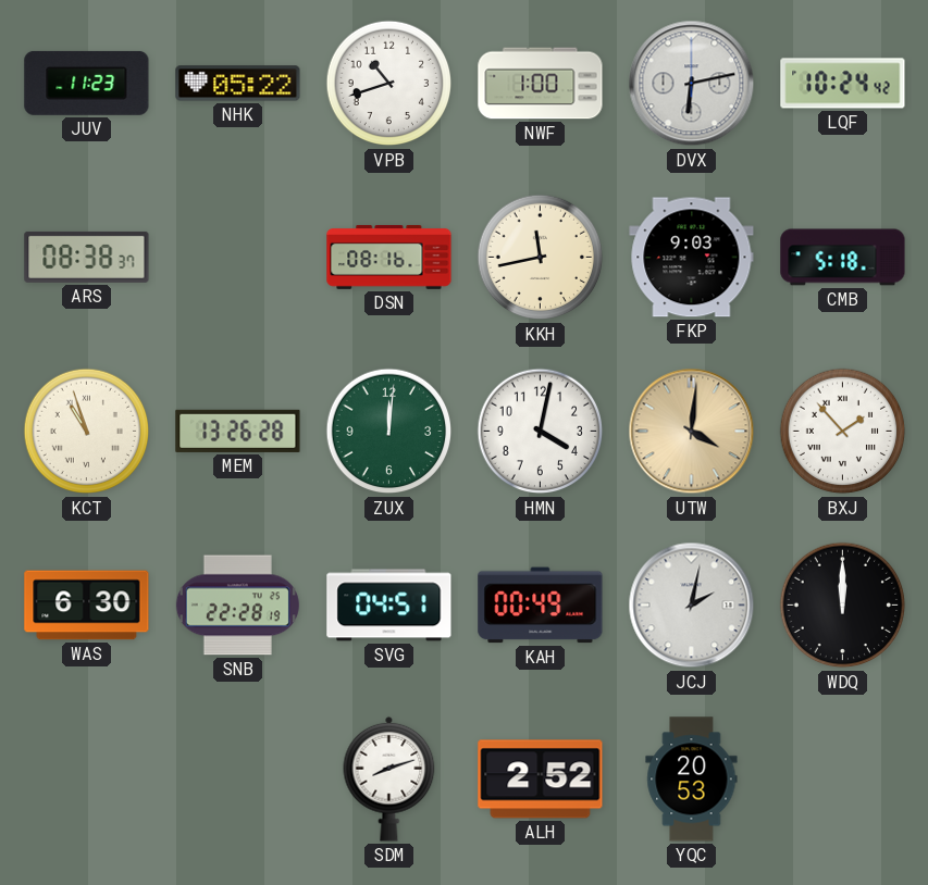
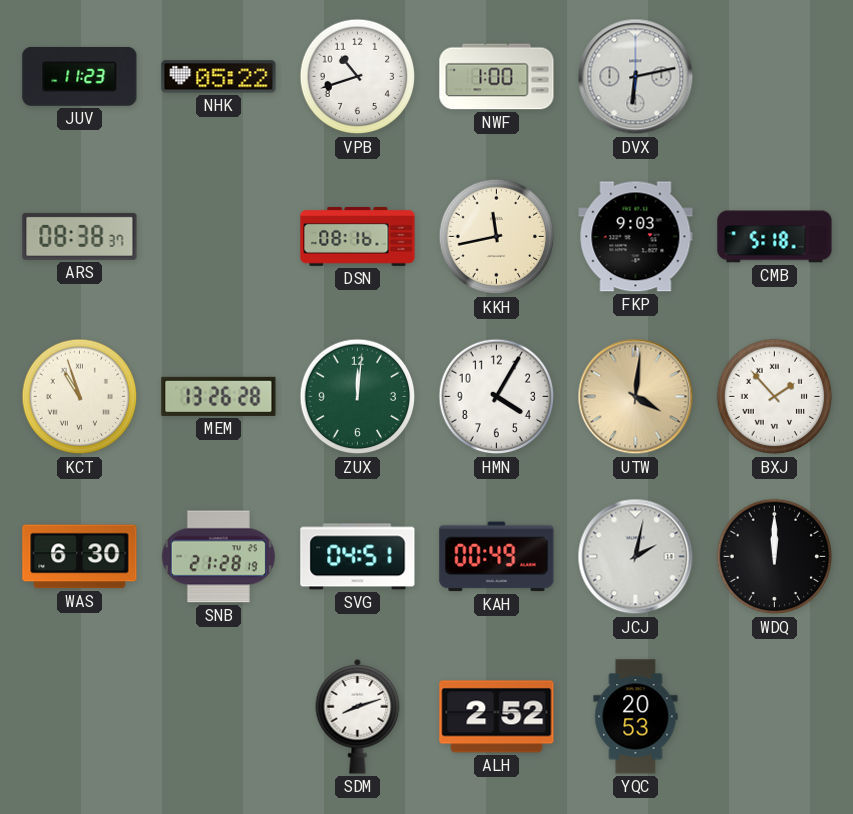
LQF: 10:24 -> none (843, 84)
HMN: 4:02 -> 4:05 (497, 397)
SNB: 22:28 -> 21:28 (218, 557)
